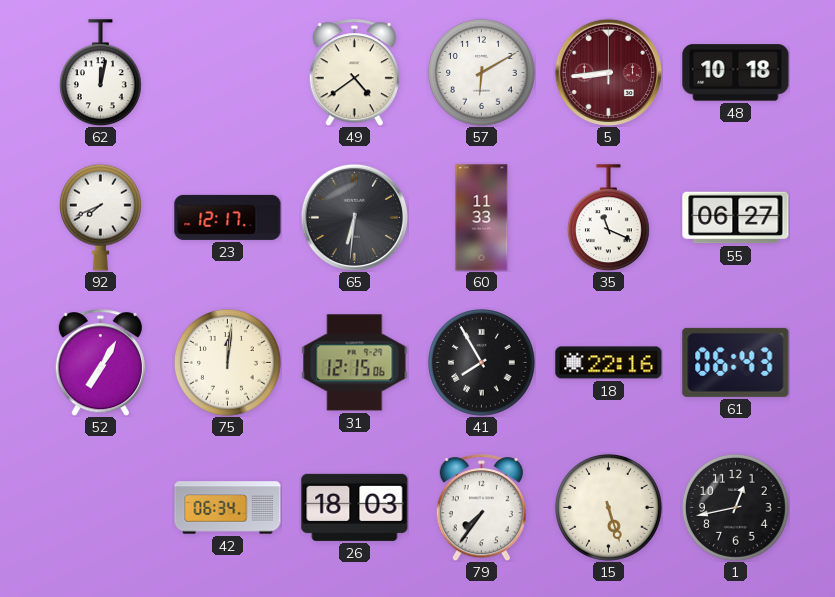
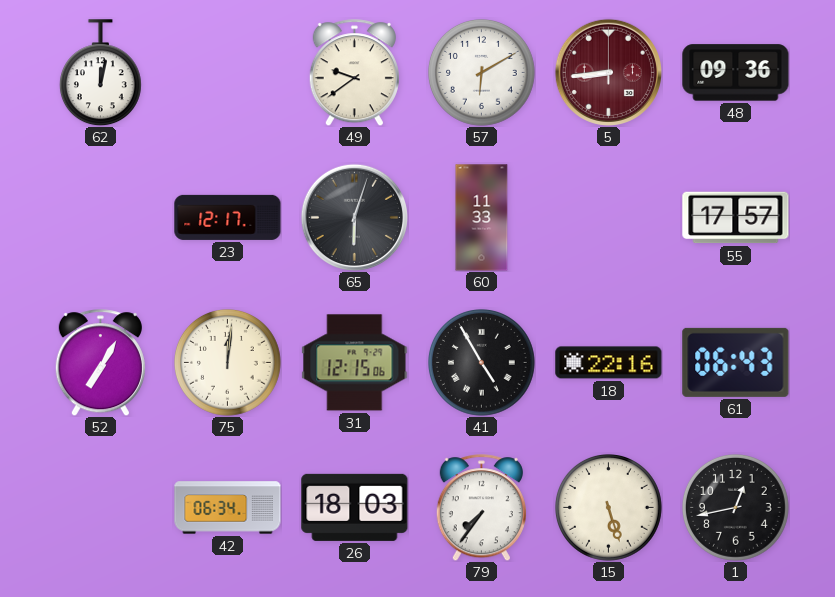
49: 4:39 -> 9:39 (354, 73)
48: 10:18 -> 09:36 (736, 73)
92: 7:41 -> none (100, 217)
65: 6:31 -> 6:03 (354, 217)
35: 11:19 -> none (608, 218)
55: 06:27 -> 17:57 (736, 218)
41: 7:55 -> 4:55 (482, 363)
